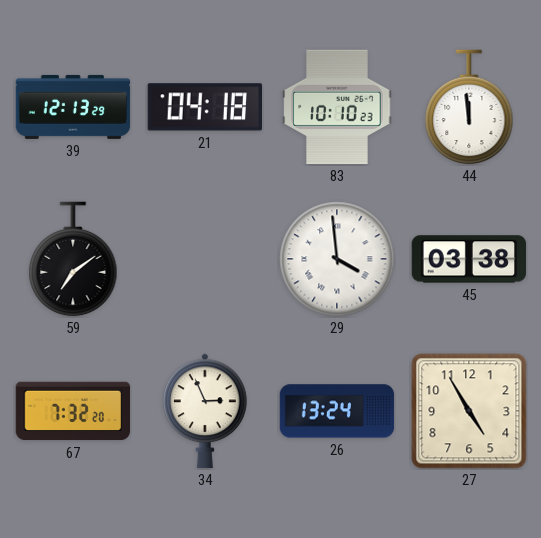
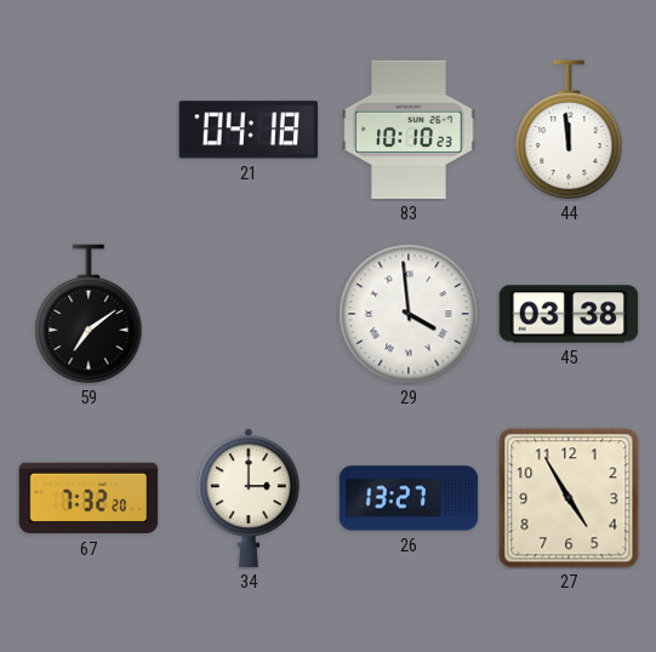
39: 12:13 -> none (73, 107)
34: 2:56 -> 3:00 (250, 498)
26: 13:24 -> 13:27 (409, 498)
